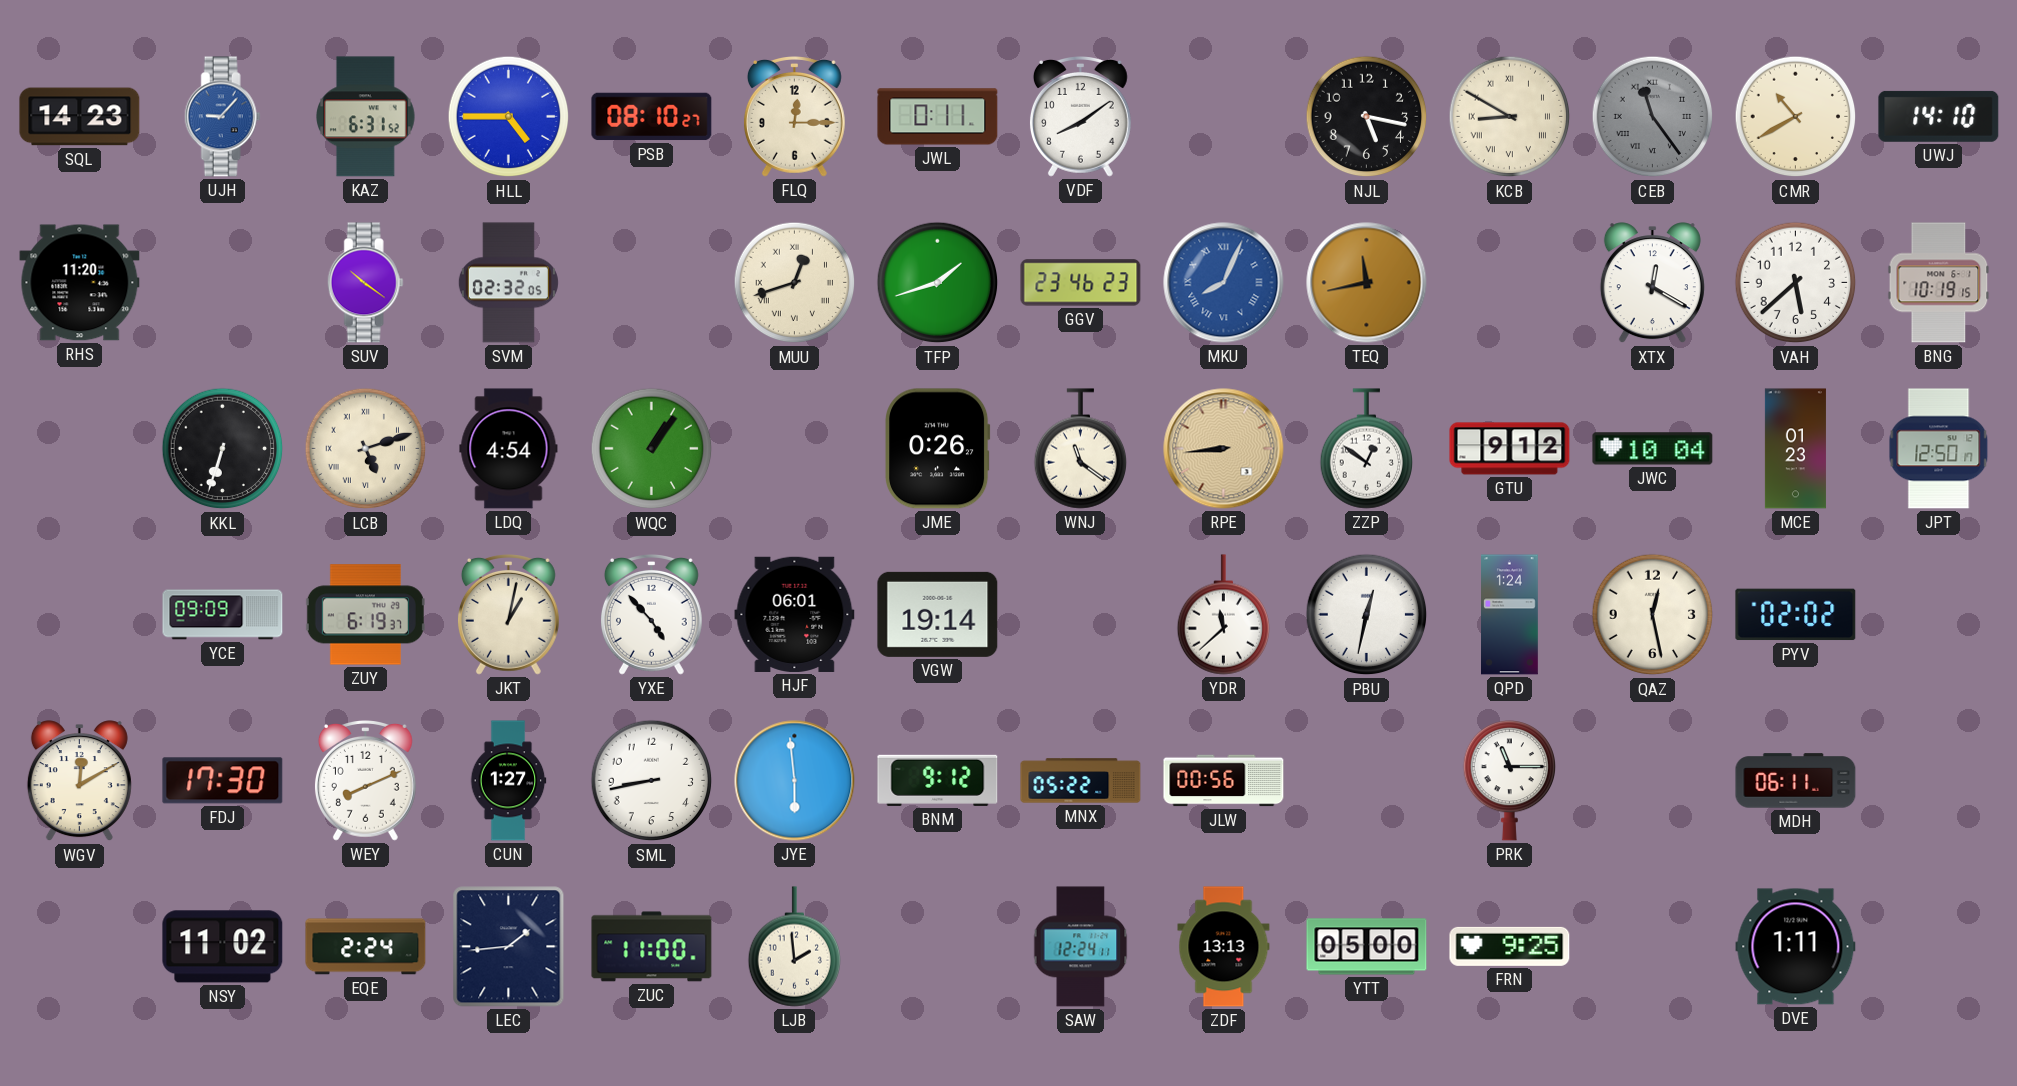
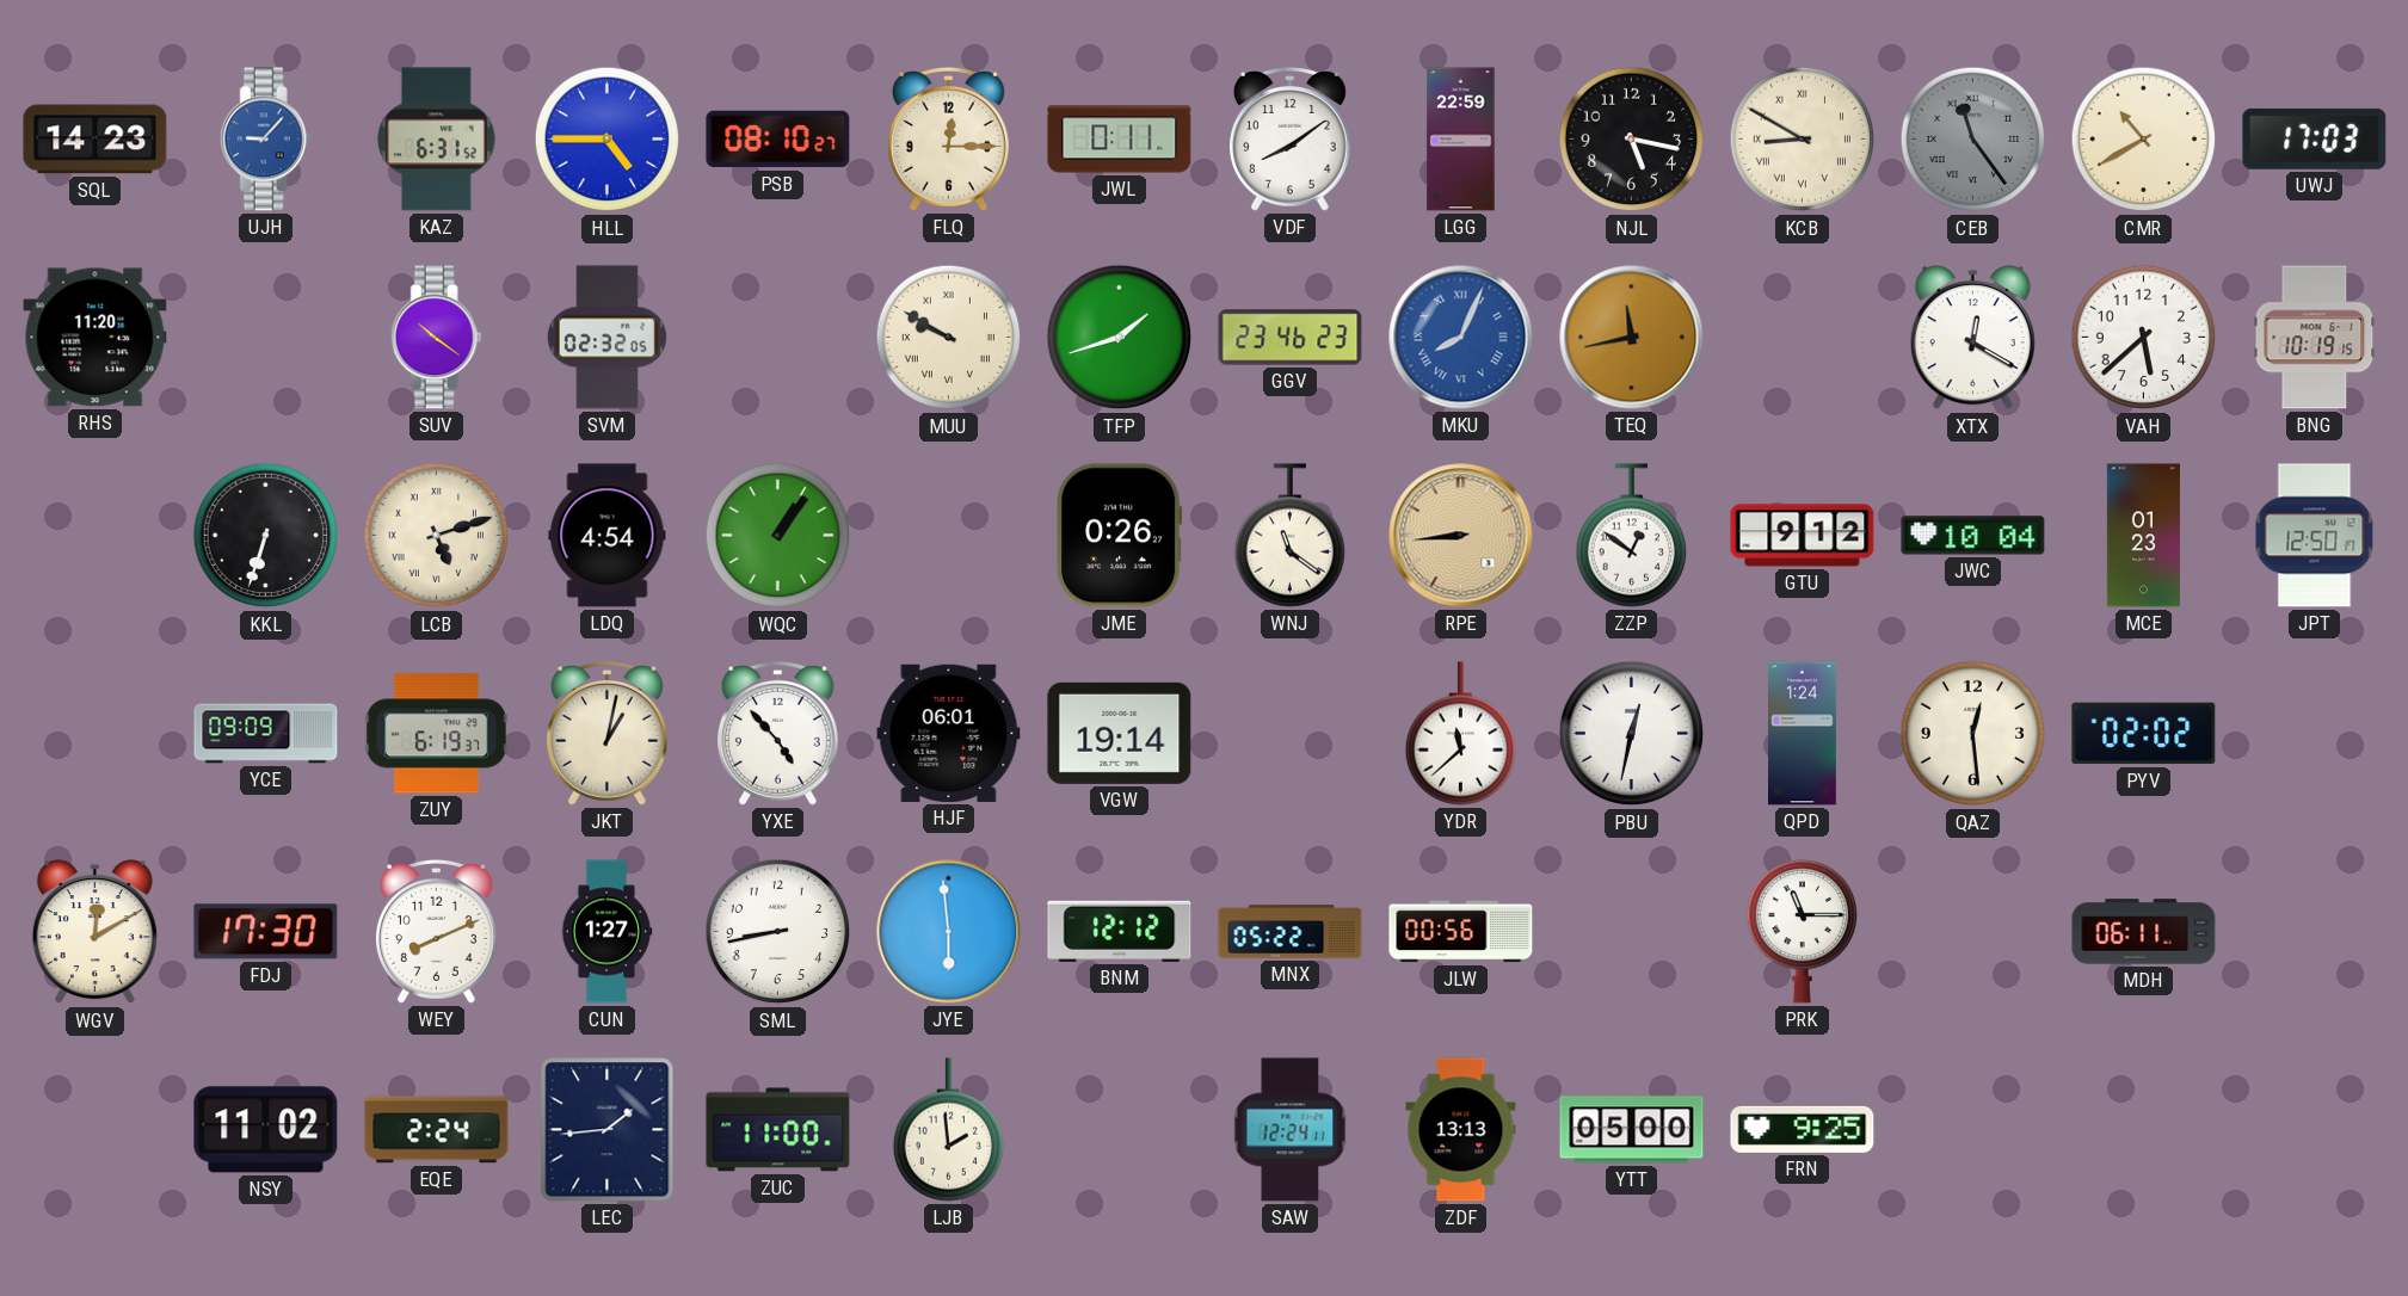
LGG: none -> 22:59 (1461, 140)
UWJ: 14:10 -> 17:03 (2315, 138)
MUU: 12:42 -> 9:50 (949, 338)
QAZ: 12:28 -> 12:29 (1973, 734)
BNM: 9:12 -> 12:12 (1120, 931)
DVE: 1:11 -> none (1796, 947)
